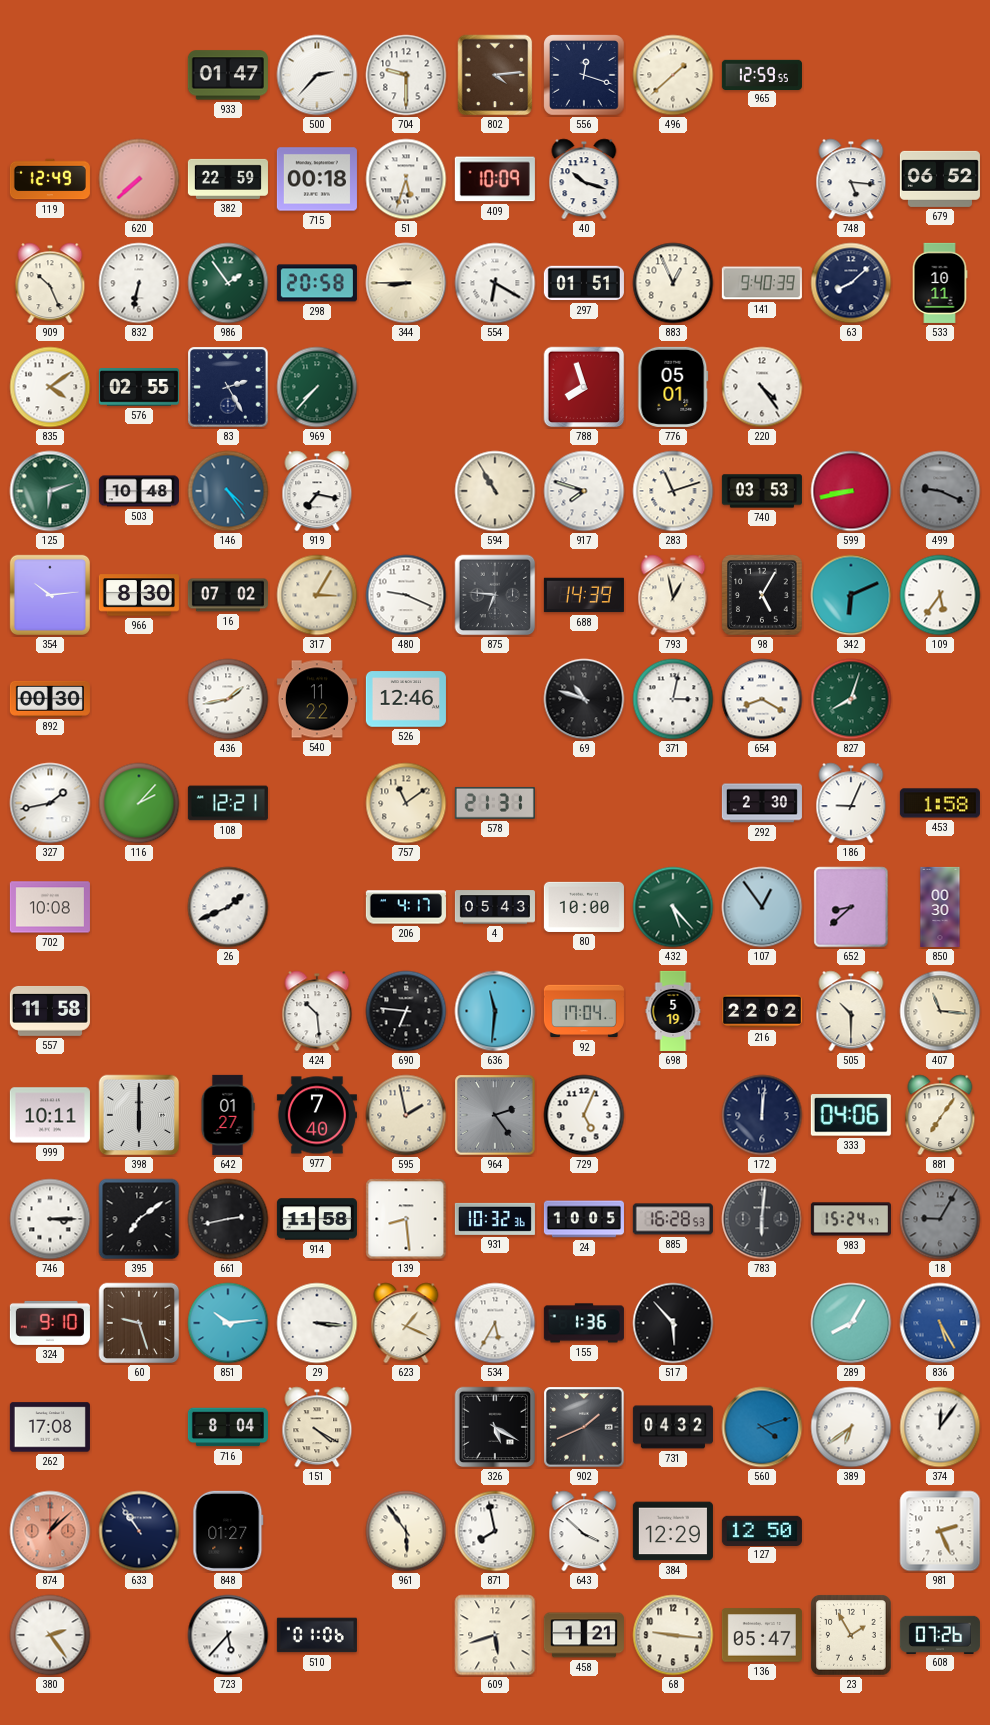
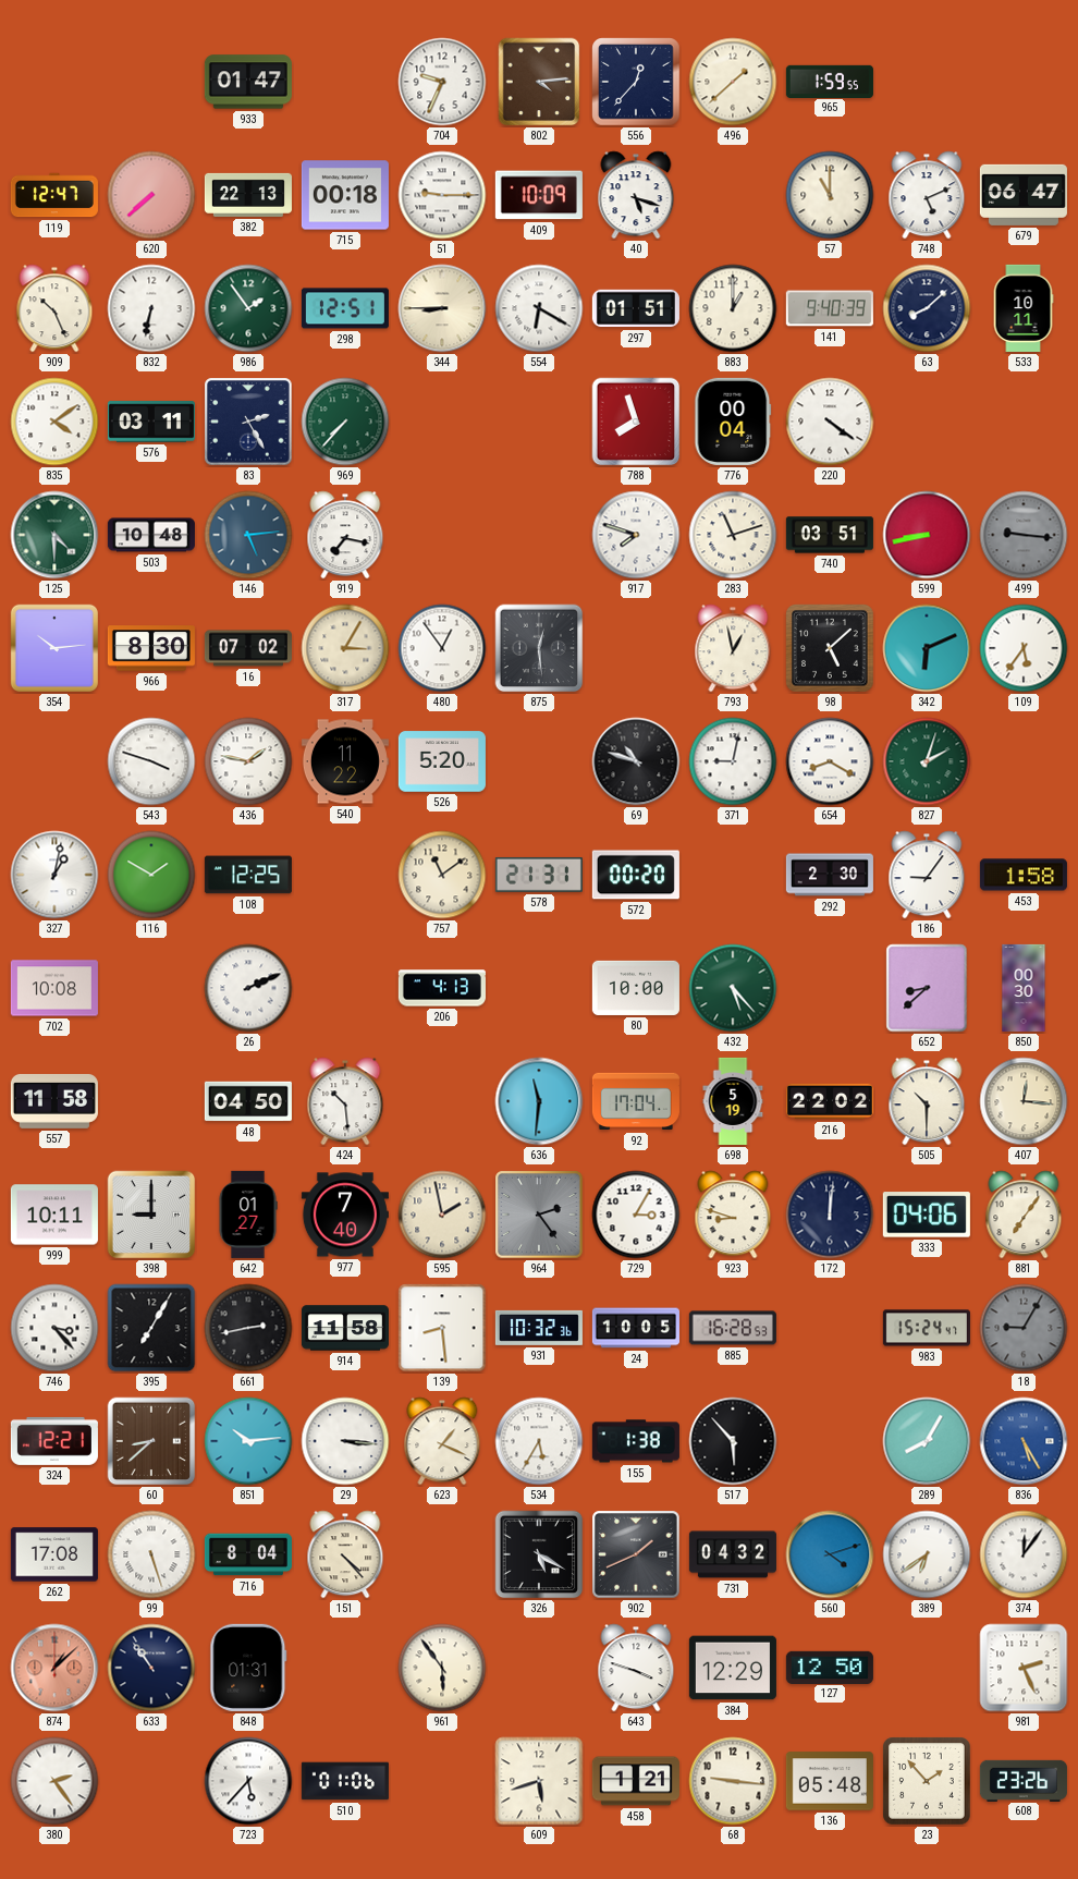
500: 2:37 -> none (317, 75)
704: 9:30 -> 9:34 (442, 82)
556: 12:18 -> 12:37 (636, 82)
965: 12:59 -> 1:59 (830, 81)
119: 12:49 -> 12:47 (54, 195)
382: 22:59 -> 22:13 (248, 195)
51: 5:33 -> 9:15 (442, 195)
40: 10:18 -> 5:18 (636, 195)
57: none -> 11:00 (830, 195)
748: 5:16 -> 5:11 (927, 195)
679: 06:52 -> 06:47 (1024, 195)
298: 20:58 -> 12:51 (345, 308)
883: 12:56 -> 1:00 (733, 308)
576: 02:55 -> 03:11 (151, 422)
776: 05:01 -> 00:04 (733, 422)
220: 4:24 -> 4:21 (830, 422)
125: 6:12 -> 4:30 (54, 535)
146: 4:24 -> 5:14 (248, 535)
594: 10:55 -> none (495, 491)
740: 03:53 -> 03:51 (830, 535)
499: 9:19 -> 9:16 (1024, 535)
480: 9:19 -> 12:54 (442, 648)
875: 6:46 -> 12:29 (539, 648)
688: 14:39 -> none (584, 595)
98: 5:05 -> 5:08 (830, 648)
892: 00:30 -> none (50, 699)
543: none -> 3:48 (151, 761)
436: 1:43 -> 1:47 (248, 761)
526: 12:46 -> 5:20 (442, 761)
371: 3:02 -> 9:02 (733, 761)
827: 8:03 -> 2:03 (927, 761)
327: 1:43 -> 1:02 (54, 875)
116: 2:07 -> 1:50 (151, 875)
108: 12:21 -> 12:25 (248, 875)
572: none -> 00:20 (636, 875)
186: 9:04 -> 9:06 (927, 875)
26: 1:41 -> 2:11 (248, 988)
206: 4:17 -> 4:13 (442, 988)
4: 05:43 -> none (495, 907)
107: 12:54 -> none (762, 907)
48: none -> 04:50 (248, 1101)
690: 6:46 -> none (406, 1011)
407: 11:16 -> 12:16 (1024, 1101)
398: 6:00 -> 9:00 (151, 1215)
729: 5:04 -> 3:05 (636, 1215)
923: none -> 8:48 (733, 1215)
746: 3:15 -> 3:23 (54, 1328)
395: 7:09 -> 7:05 (151, 1328)
783: 6:01 -> none (762, 1219)
324: 9:10 -> 12:21 (54, 1441)
60: 9:27 -> 8:38 (151, 1441)
155: 1:36 -> 1:38 (636, 1441)
99: none -> 5:27 (151, 1554)
151: 4:20 -> 4:23 (345, 1554)
848: 01:27 -> 01:31 (248, 1668)
871: 7:58 -> none (495, 1531)
643: 3:52 -> 3:48 (636, 1668)
136: 05:47 -> 05:48 (830, 1781)
23: 1:55 -> 1:53 (927, 1781)
608: 07:26 -> 23:26 (1024, 1780)
